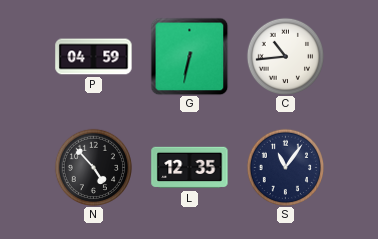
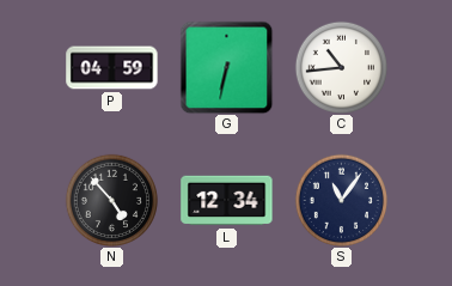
L: 12:35 -> 12:34 (227, 201)
